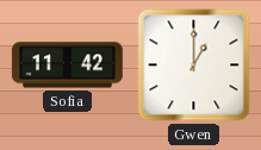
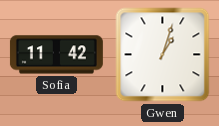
Gwen: 1:00 -> 1:03 (163, 55)
